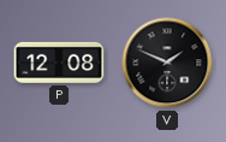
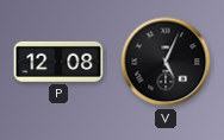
V: 1:49 -> 5:04 (166, 62)
